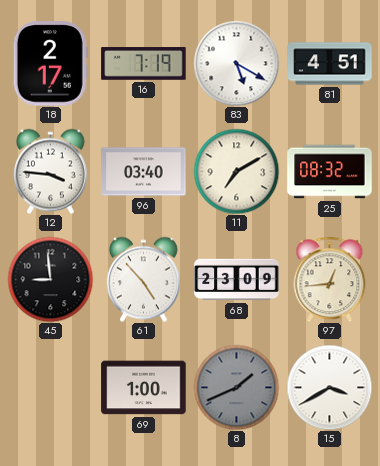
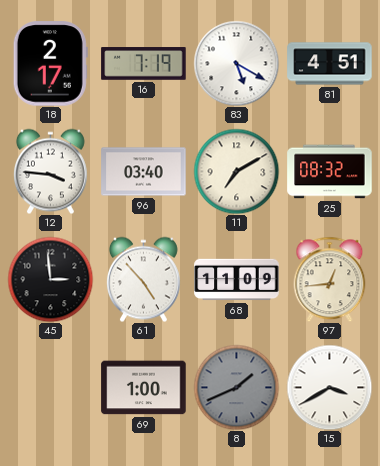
45: 8:59 -> 2:59 (50, 279)
68: 23:09 -> 11:09 (237, 280)
